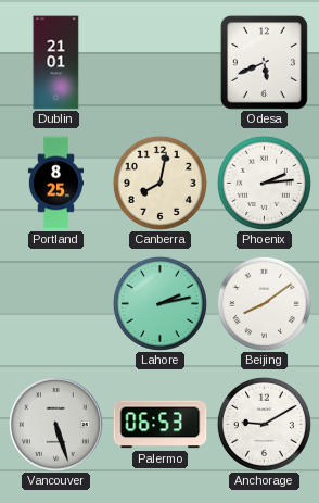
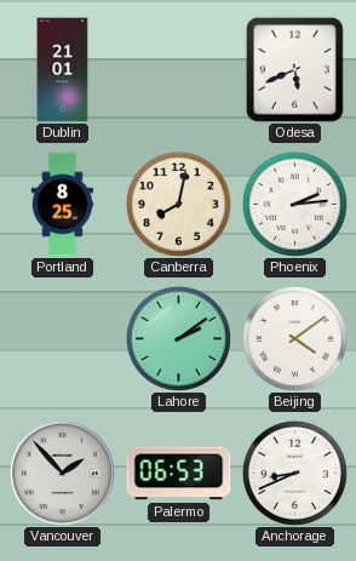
Lahore: 2:13 -> 2:09 (178, 338)
Beijing: 8:09 -> 4:09 (294, 338)
Vancouver: 5:27 -> 1:53 (62, 473)
Anchorage: 9:10 -> 8:41 (294, 473)
